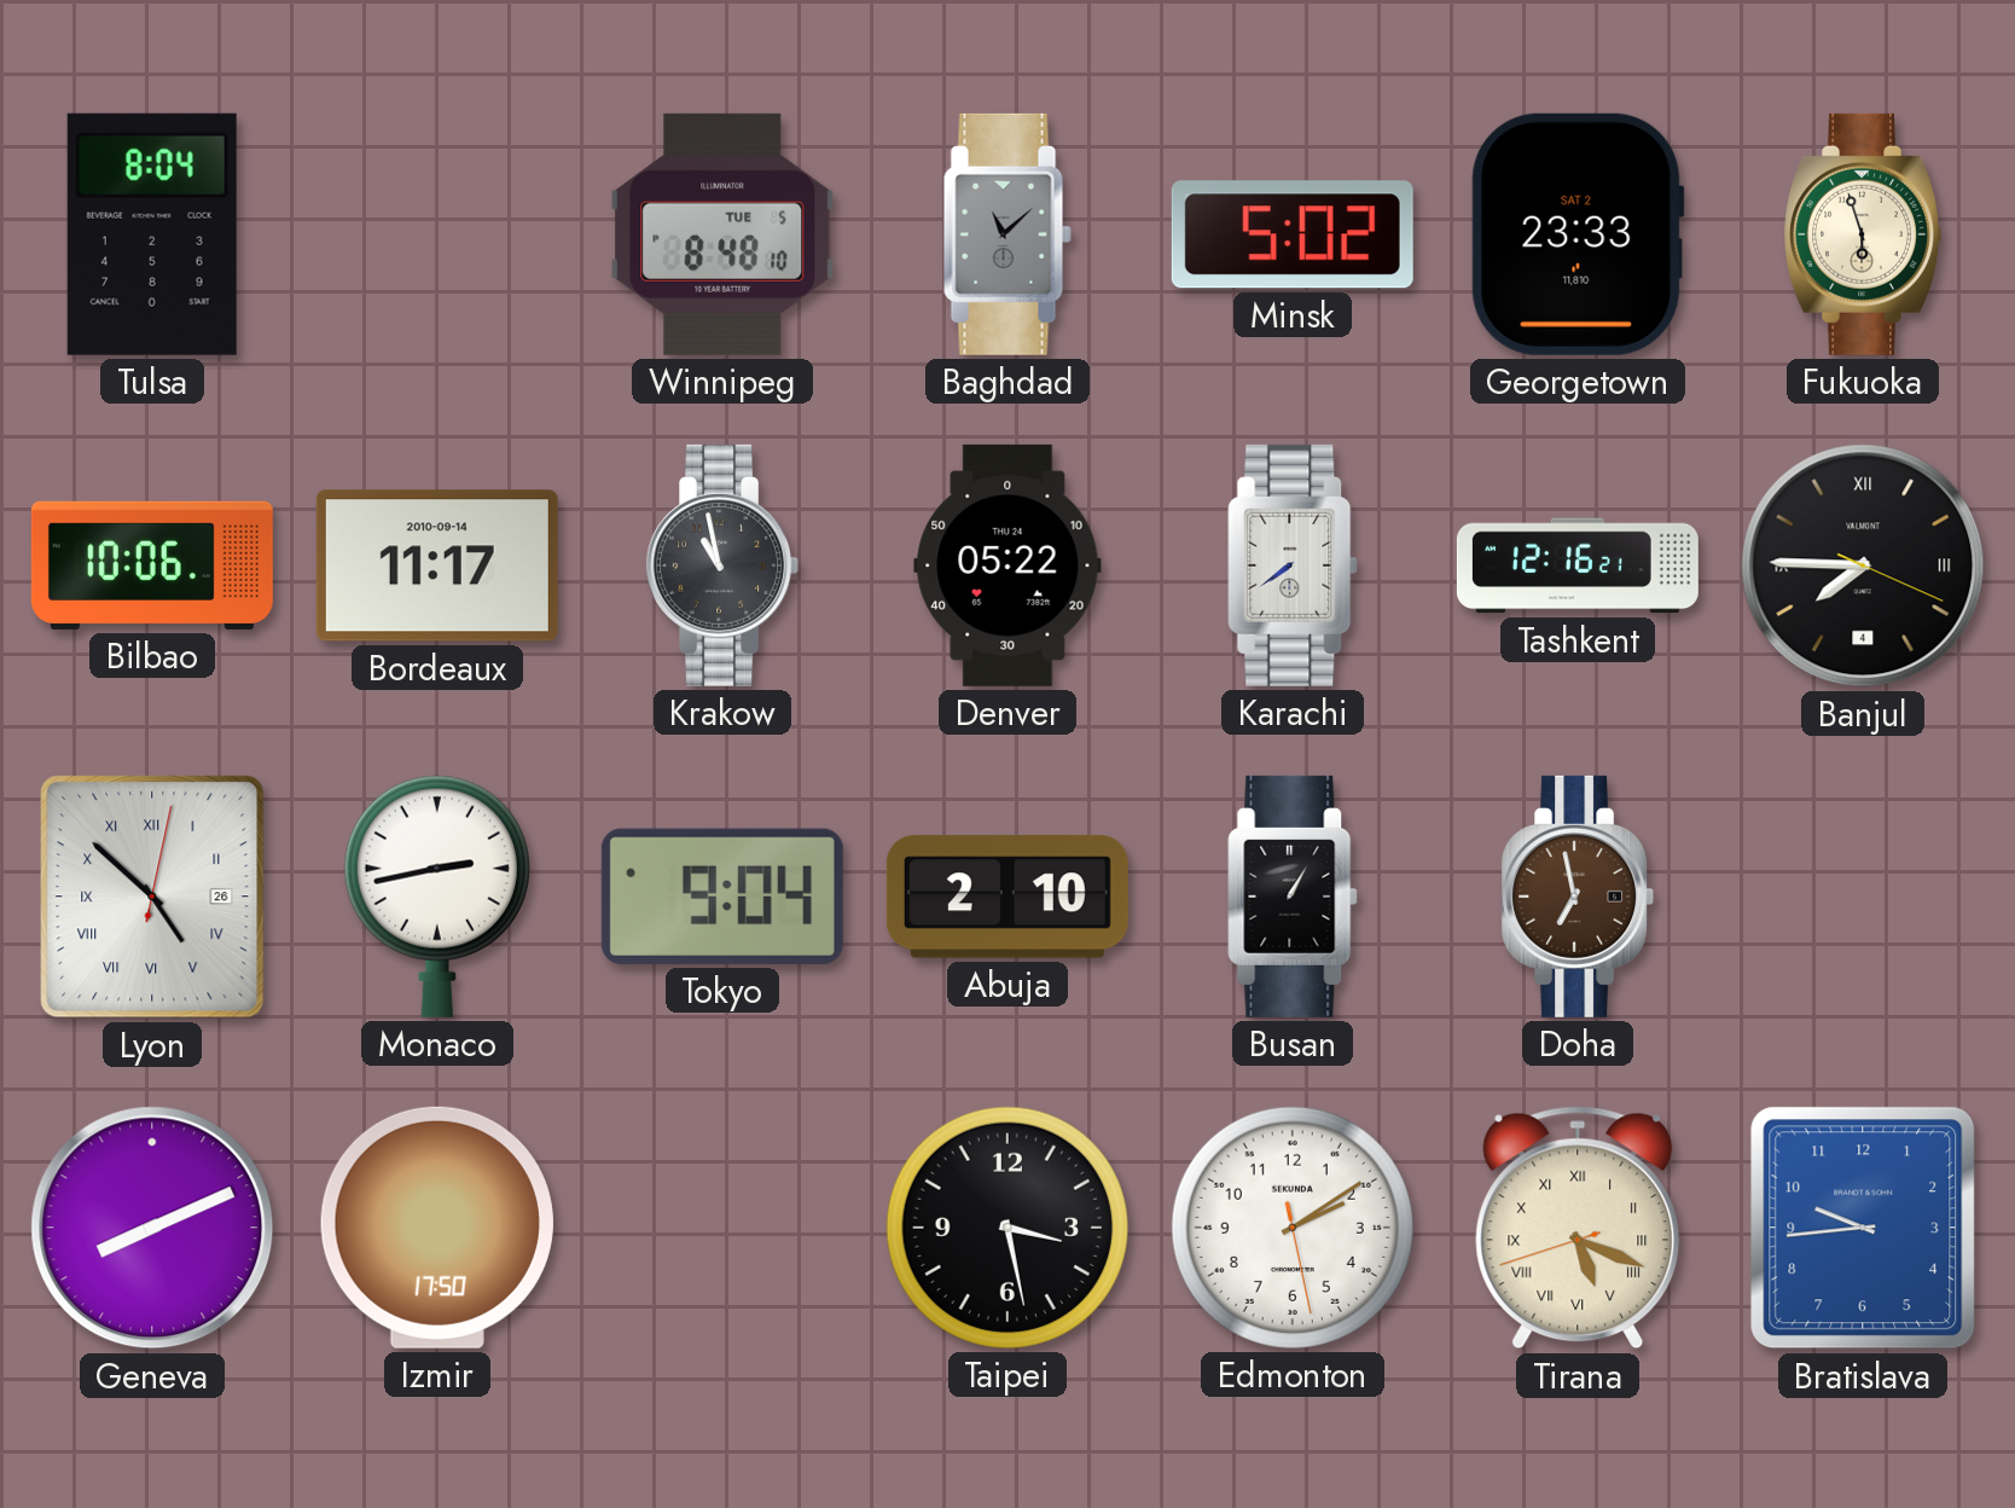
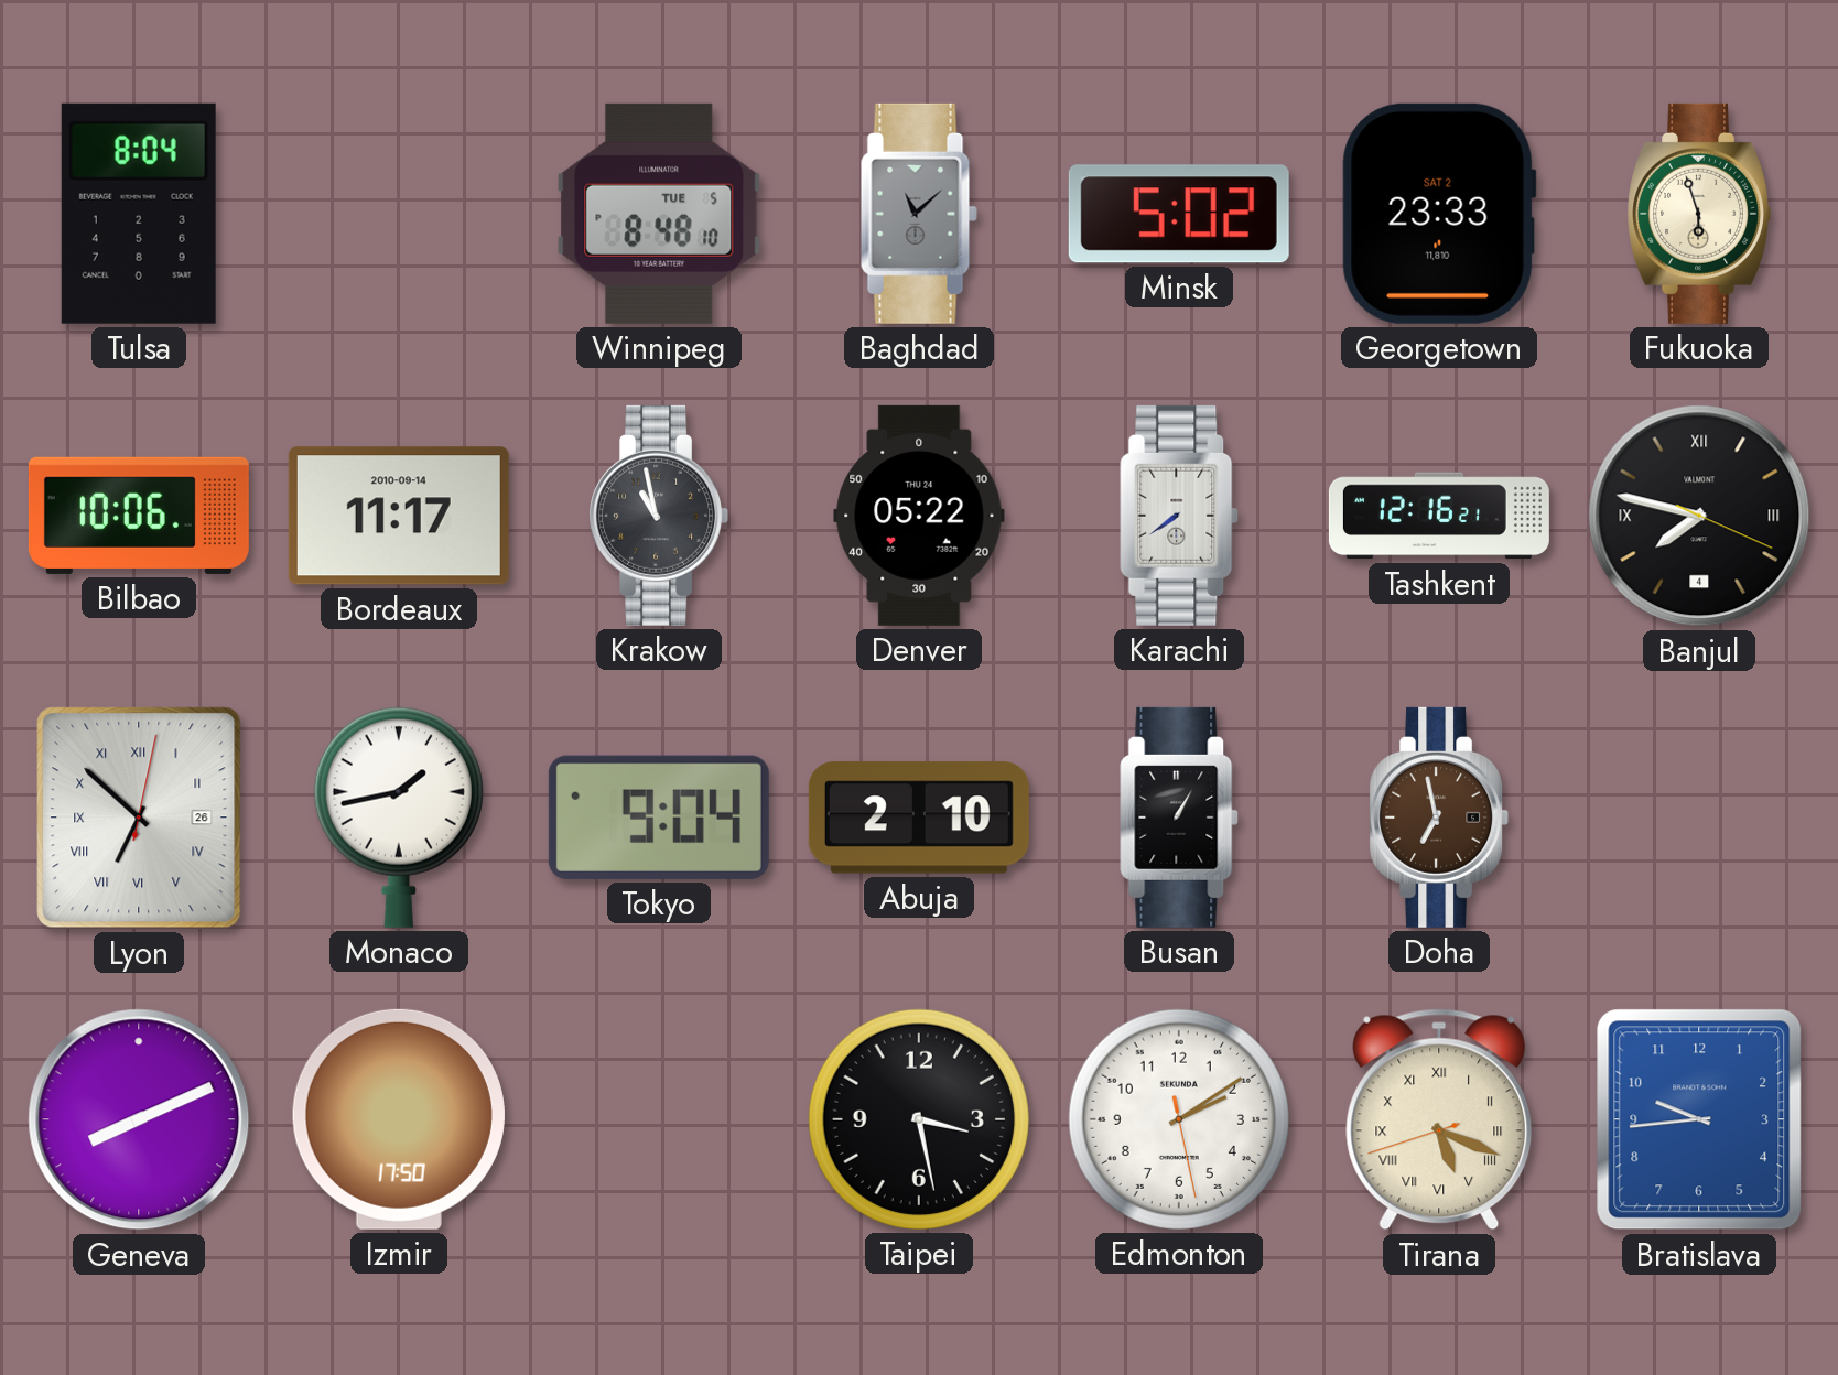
Banjul: 7:45 -> 7:47 (1699, 516)
Lyon: 4:52 -> 6:52 (139, 818)
Monaco: 2:43 -> 1:43 (399, 818)
